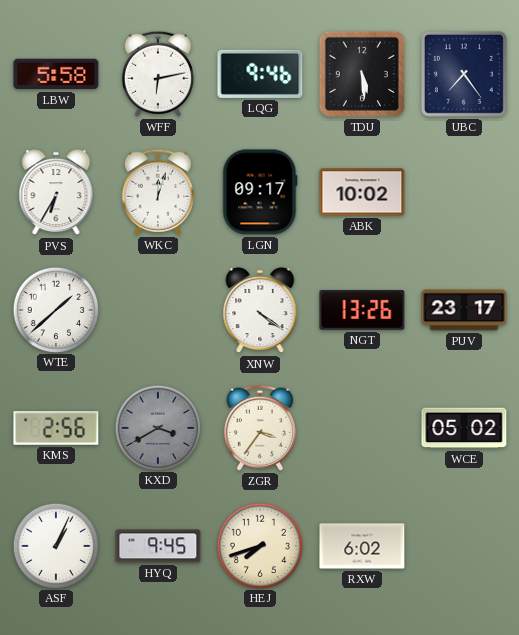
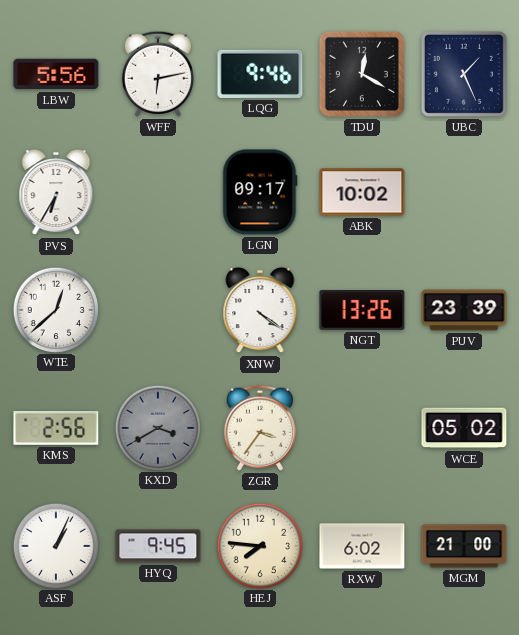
LBW: 5:58 -> 5:56 (56, 74)
TDU: 5:29 -> 12:20 (362, 74)
UBC: 7:24 -> 1:26 (464, 74)
WKC: 12:03 -> none (158, 192)
WTE: 1:38 -> 12:38 (55, 309)
PUV: 23:17 -> 23:39 (464, 310)
HEJ: 7:42 -> 7:46 (259, 545)
MGM: none -> 21:00 (464, 546)
